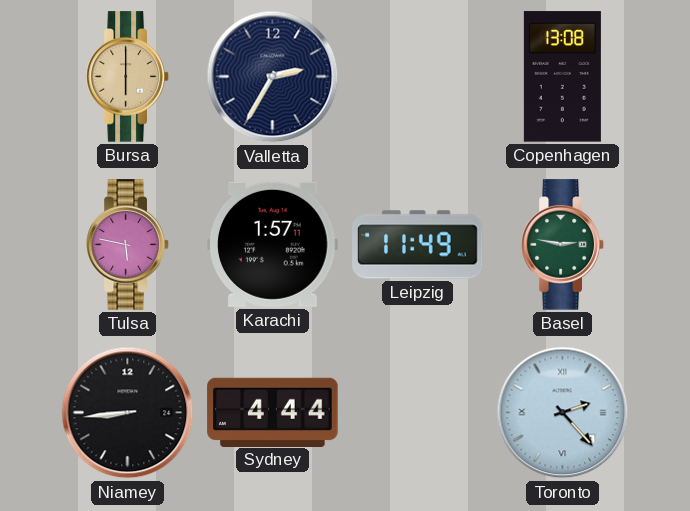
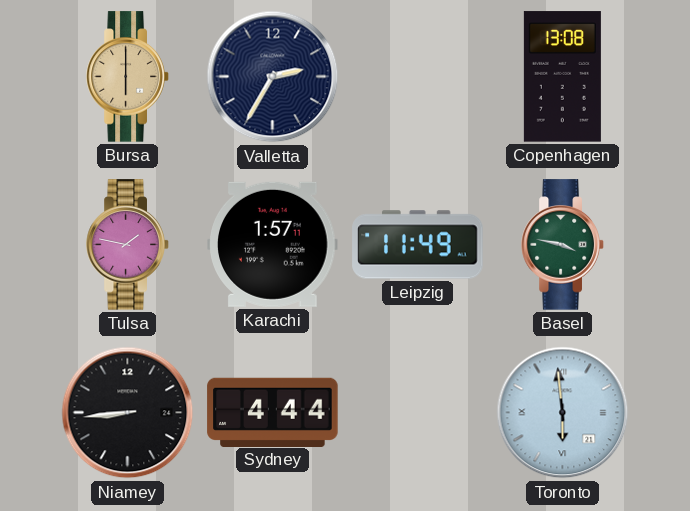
Tulsa: 5:47 -> 1:47 (128, 245)
Basel: 2:47 -> 3:47 (563, 245)
Toronto: 2:23 -> 5:59 (563, 413)
